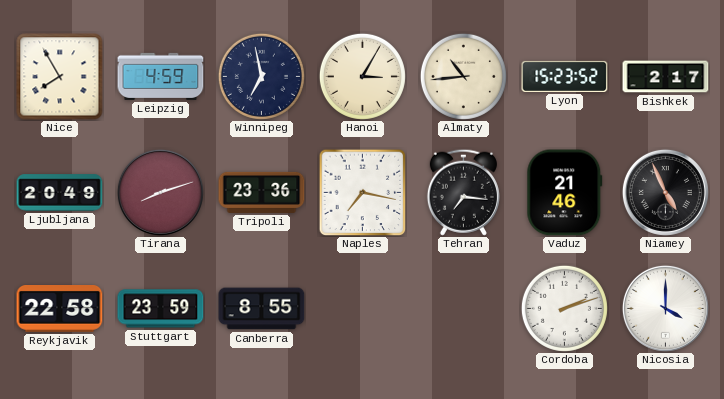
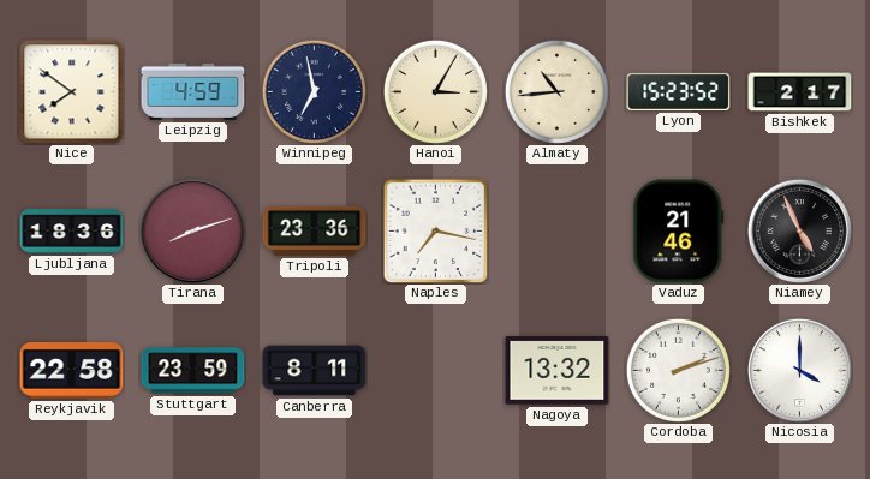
Nice: 7:55 -> 7:51 (72, 92)
Ljubljana: 20:49 -> 18:36 (72, 232)
Tehran: 7:16 -> none (463, 192)
Canberra: 8:55 -> 8:11 (315, 371)
Nagoya: none -> 13:32 (558, 371)
